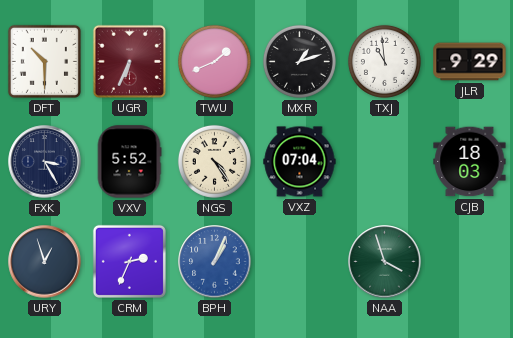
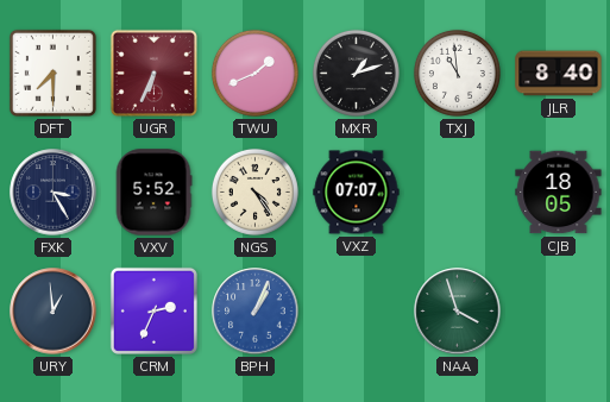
DFT: 10:30 -> 7:30 (52, 73)
JLR: 9:29 -> 8:40 (559, 74)
VXZ: 07:04 -> 07:07 (357, 193)
CJB: 18:03 -> 18:05 (559, 193)
URY: 12:57 -> 12:59 (54, 312)
